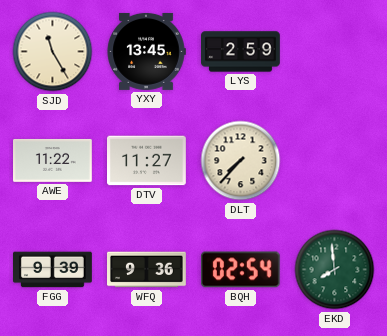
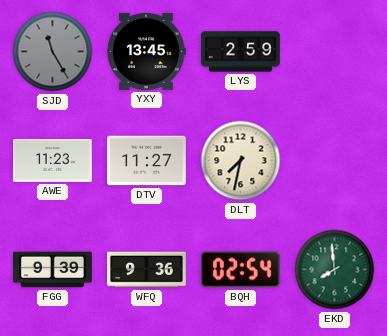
SJD dial: cream -> grey (53, 52)
AWE: 11:22 -> 11:23 (53, 161)
DLT: 7:37 -> 7:32 (241, 161)
